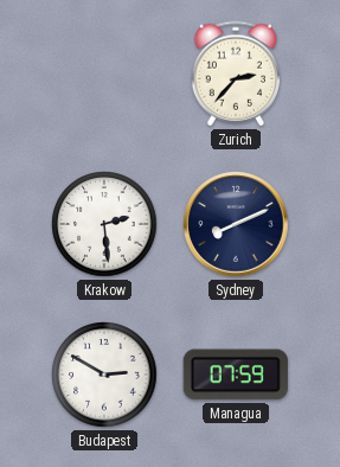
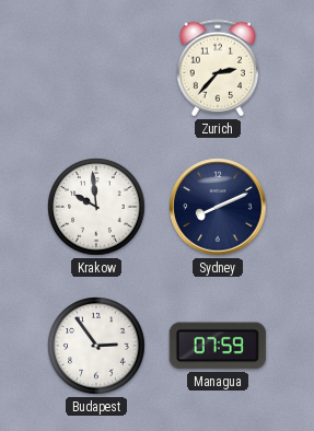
Krakow: 2:29 -> 9:59 (96, 207)
Budapest: 2:50 -> 2:54 (96, 346)
